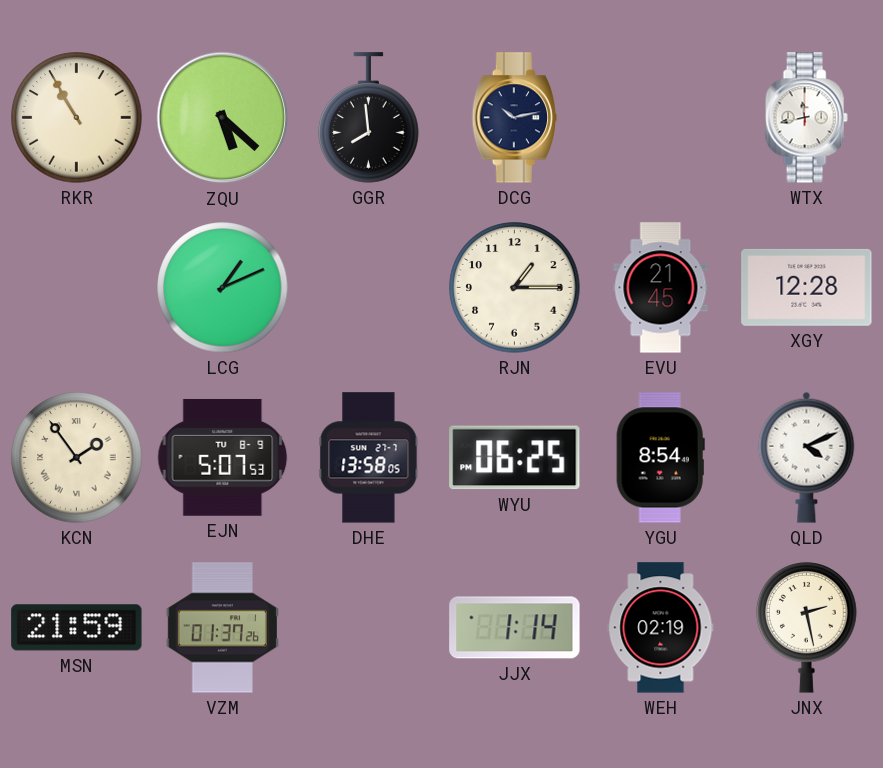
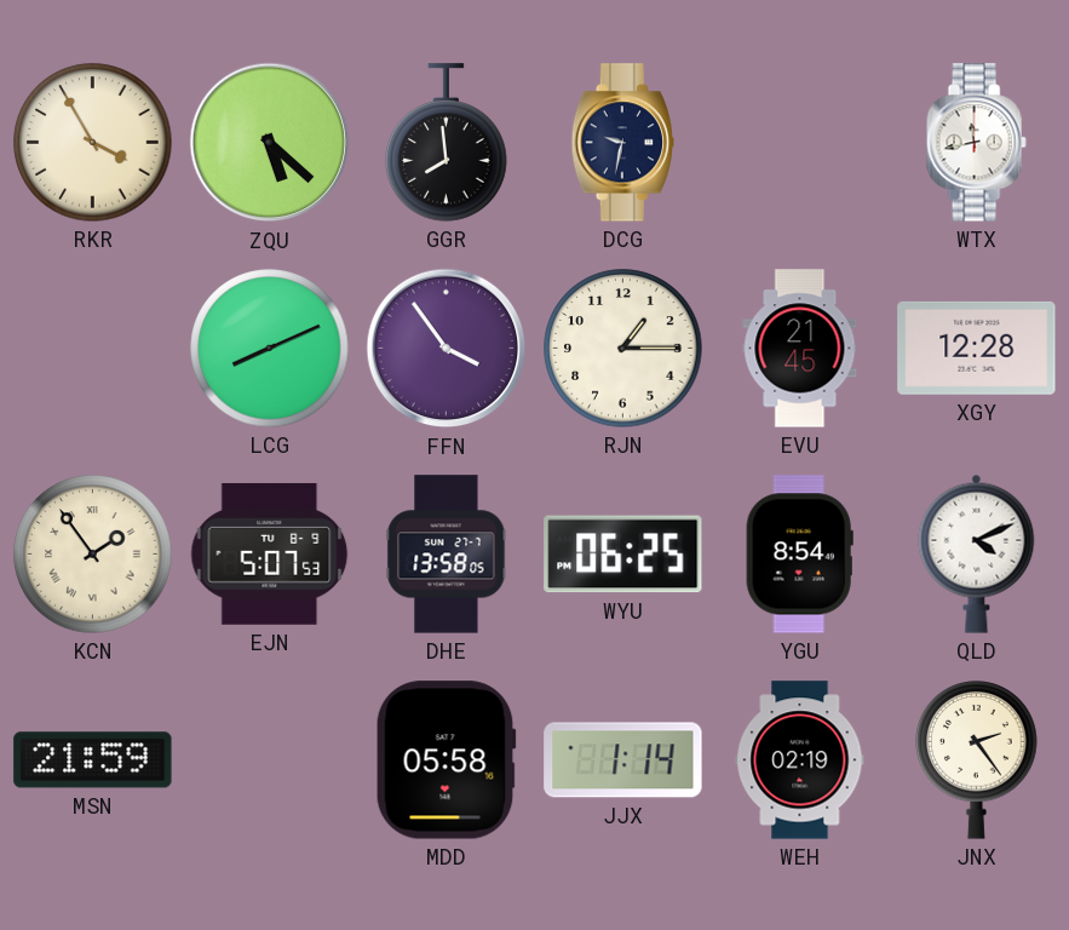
RKR: 10:55 -> 3:55 (93, 143)
DCG: 10:13 -> 9:32 (622, 143)
LCG: 1:11 -> 8:11 (270, 349)
FFN: none -> 3:54 (447, 349)
VZM: 01:37 -> none (222, 628)
MDD: none -> 05:58 (446, 760)
JNX: 2:28 -> 2:24 (977, 760)
